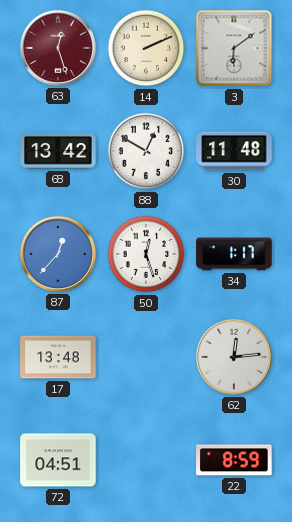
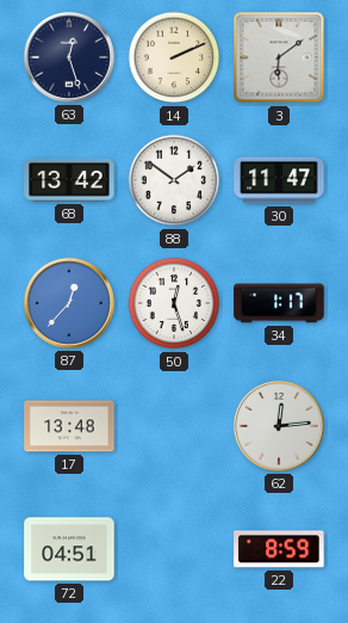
63 dial: burgundy -> navy (69, 57)
88: 12:50 -> 1:51 (174, 180)
30: 11:48 -> 11:47 (279, 180)
